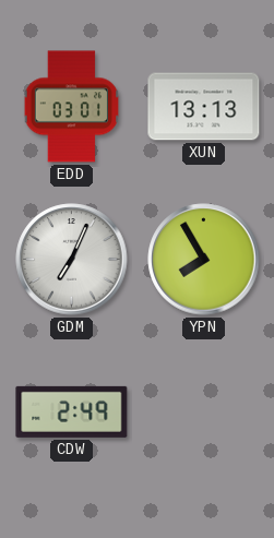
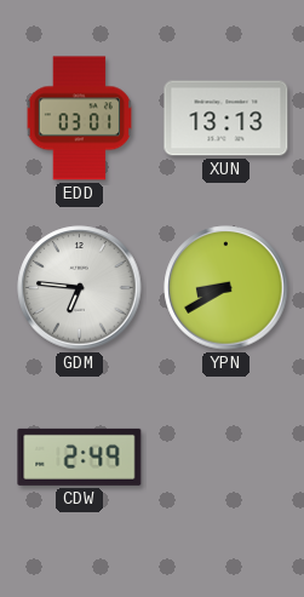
GDM: 7:04 -> 6:46 (80, 288)
YPN: 7:55 -> 8:40 (226, 288)
